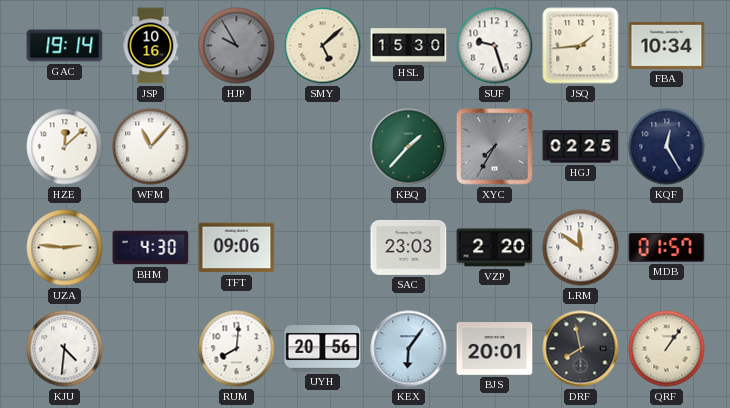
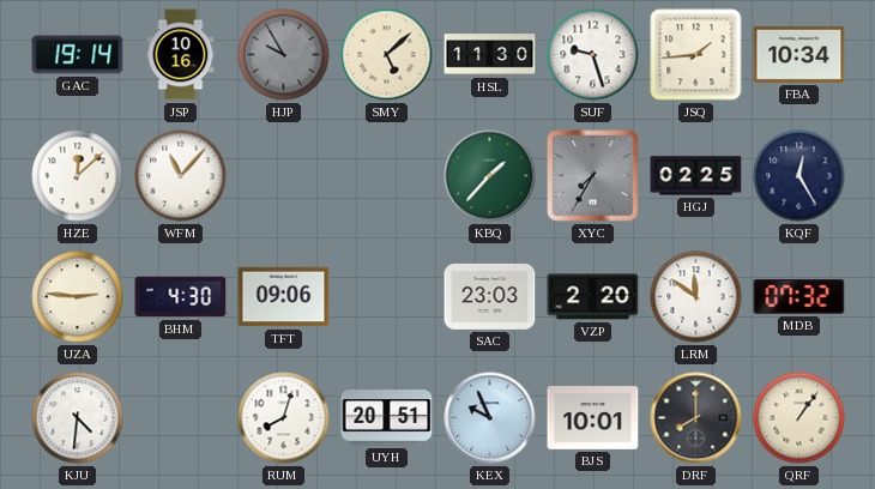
HSL: 15:30 -> 11:30 (490, 55)
MDB: 01:57 -> 07:32 (799, 297)
RUM: 8:01 -> 8:03 (284, 418)
UYH: 20:56 -> 20:51 (387, 418)
KEX: 6:06 -> 9:56 (490, 418)
BJS: 20:01 -> 10:01 (593, 418)
DRF: 7:58 -> 8:00 (696, 418)
